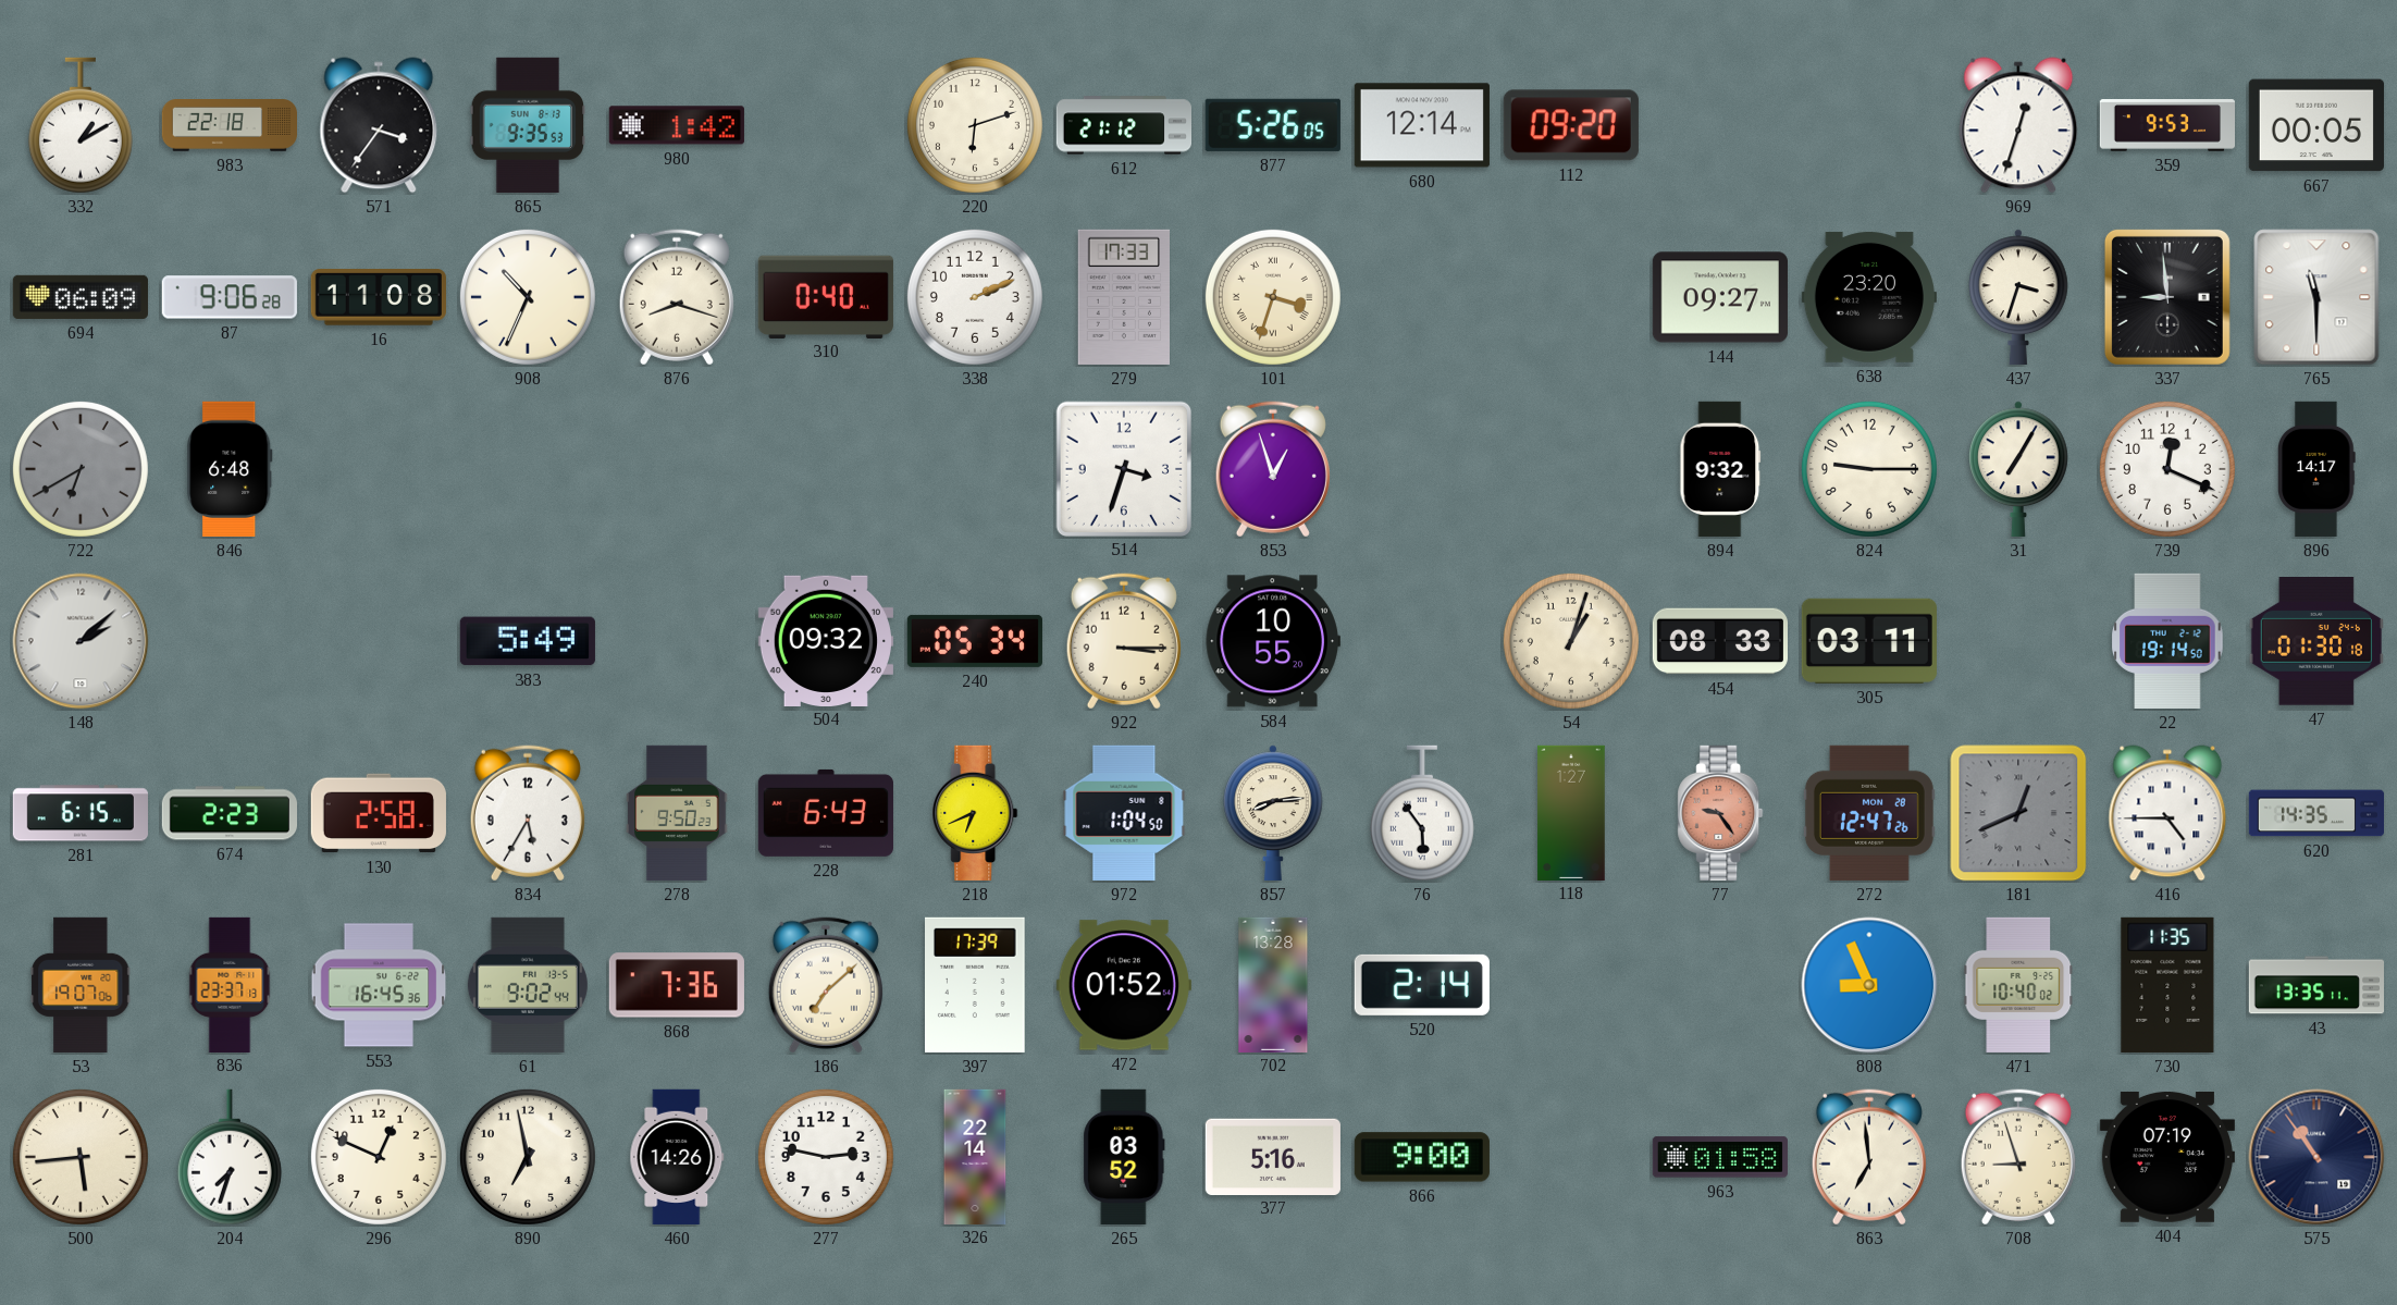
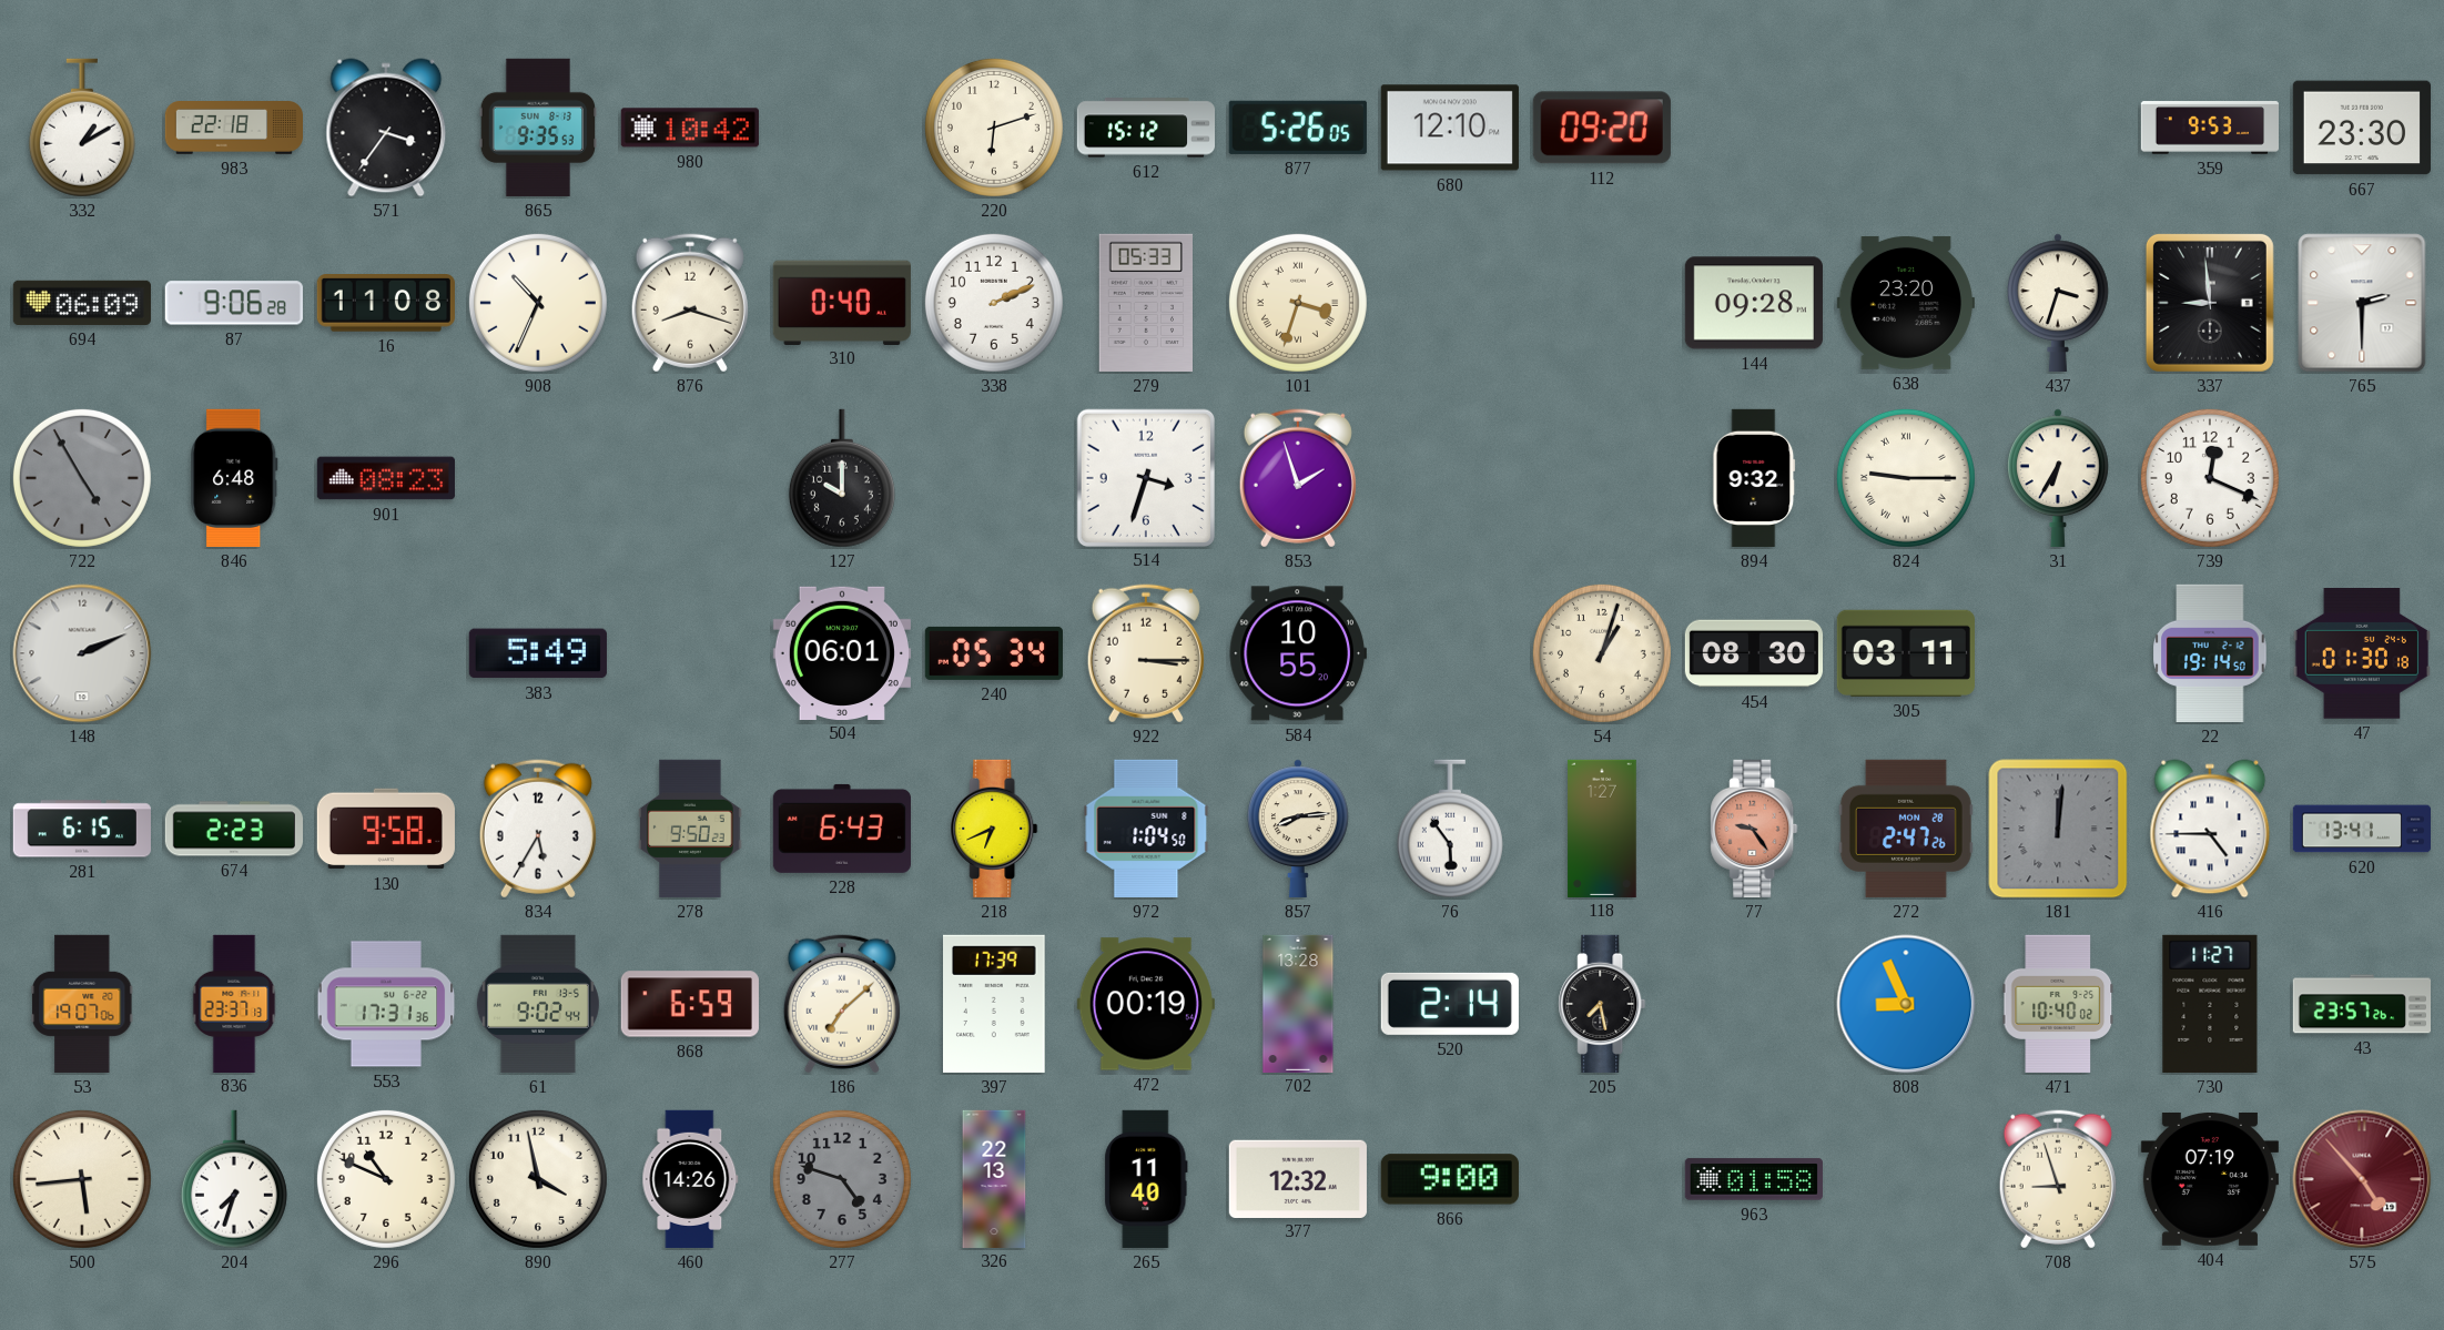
980: 1:42 -> 10:42 (690, 128)
612: 21:12 -> 15:12 (1145, 128)
680: 12:14 -> 12:10 (1450, 128)
969: 12:33 -> none (2018, 125)
667: 00:05 -> 23:30 (2362, 128)
279: 17:33 -> 05:33 (1145, 303)
144: 09:27 -> 09:28 (1754, 303)
765: 11:30 -> 2:30 (2362, 303)
722: 6:40 -> 4:55 (82, 478)
901: none -> 08:23 (386, 478)
127: none -> 10:00 (842, 478)
853: 12:57 -> 1:57 (1298, 478)
824 numerals: Arabic -> Roman (1906, 478)
31: 7:05 -> 6:35 (2059, 478)
896: 14:17 -> none (2318, 469)
148: 2:08 -> 2:11 (82, 653)
504: 09:32 -> 06:01 (842, 652)
454: 08:33 -> 08:30 (1753, 653)
130: 2:58 -> 9:58 (386, 829)
272: 12:47 -> 2:47 (1906, 829)
181: 12:41 -> 12:01 (2058, 829)
620: 14:35 -> 13:41 (2361, 829)
553: 16:45 -> 17:31 (386, 1004)
868: 7:36 -> 6:59 (690, 1004)
472: 01:52 -> 00:19 (1146, 1004)
205: none -> 7:28 (1602, 1004)
730: 11:35 -> 11:27 (2210, 1004)
43: 13:35 -> 23:57 (2361, 1004)
296: 12:49 -> 10:49 (386, 1179)
890: 6:58 -> 3:58 (538, 1179)
277: 2:47 -> 4:48 (842, 1179)
277 dial: white -> grey (842, 1179)
326: 22:14 -> 22:13 (994, 1178)
265: 03:52 -> 11:40 (1146, 1179)
377: 5:16 -> 12:32 (1298, 1178)
863: 6:59 -> none (1869, 1157)
575: 10:54 -> 4:53 (2362, 1179)
575 dial: navy -> burgundy (2362, 1179)
